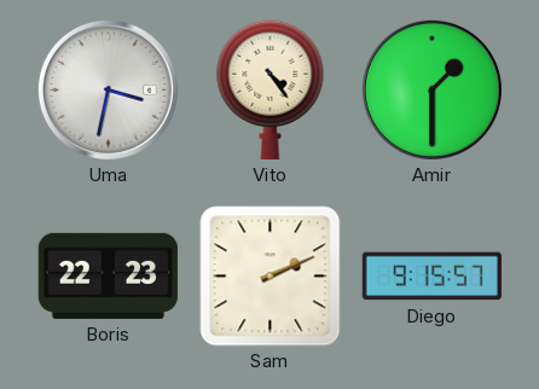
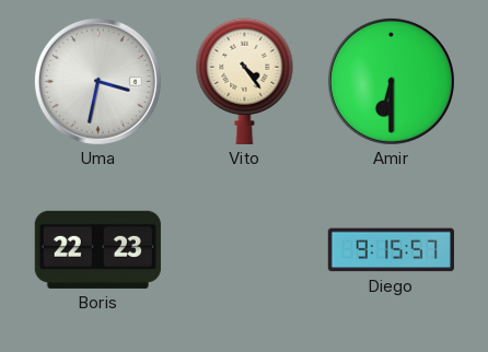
Amir: 1:30 -> 6:30 (391, 81)
Sam: 2:11 -> none (271, 277)
